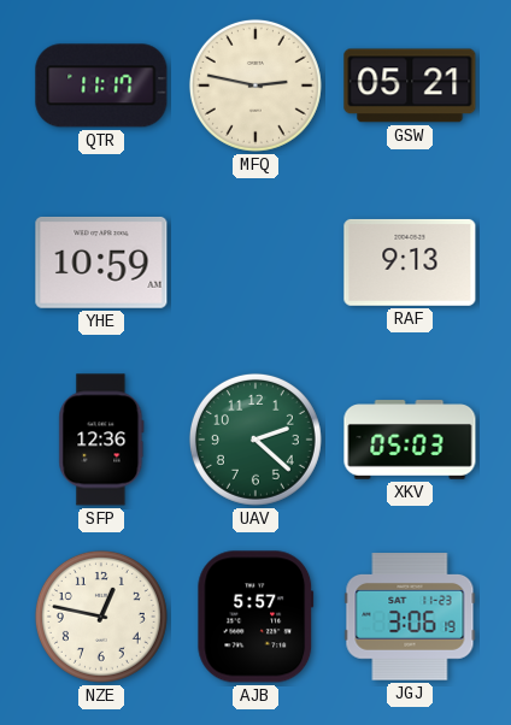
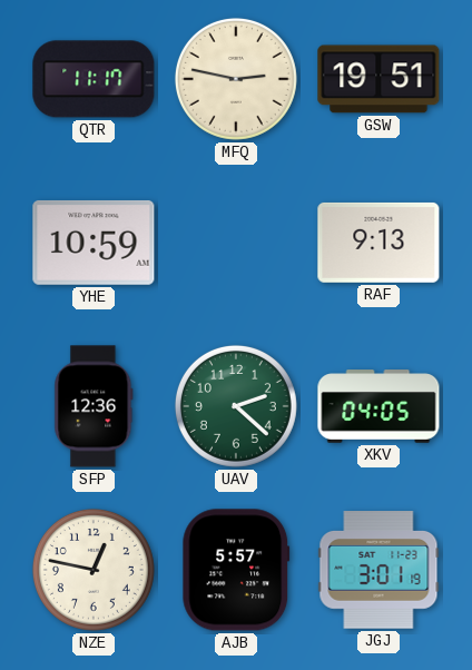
GSW: 05:21 -> 19:51 (378, 79)
XKV: 05:03 -> 04:05 (378, 406)
JGJ: 3:06 -> 3:01 (378, 570)
